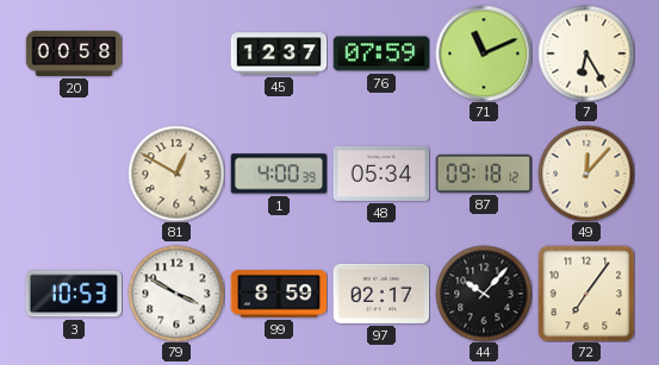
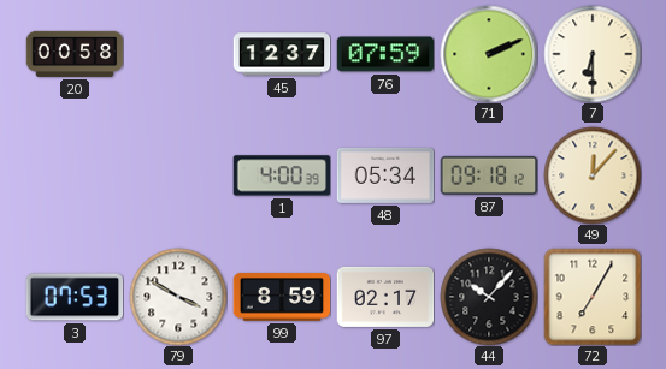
71: 11:11 -> 2:11 (489, 54)
7: 6:25 -> 6:30 (593, 54)
81: 12:50 -> none (176, 174)
3: 10:53 -> 07:53 (75, 297)
72: 7:06 -> 7:05 (593, 297)
